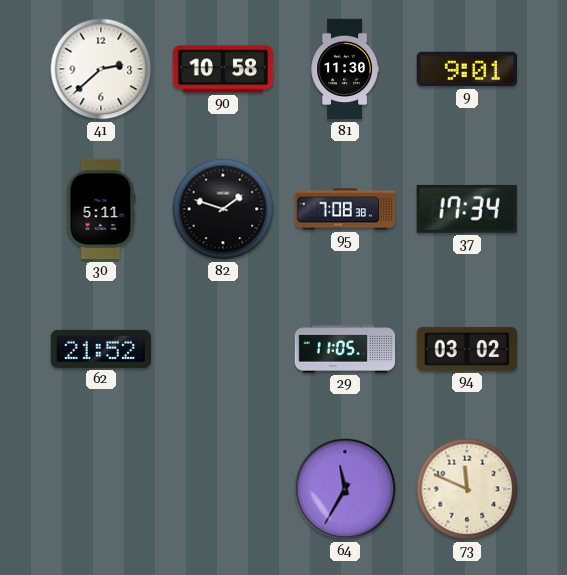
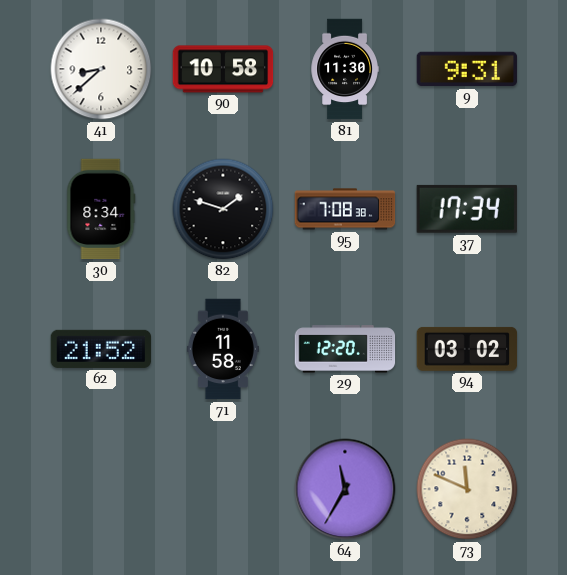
41: 2:38 -> 8:38 (101, 69)
9: 9:01 -> 9:31 (467, 69)
30: 5:11 -> 8:34 (101, 209)
71: none -> 11:58 (223, 349)
29: 11:05 -> 12:20 (345, 349)
